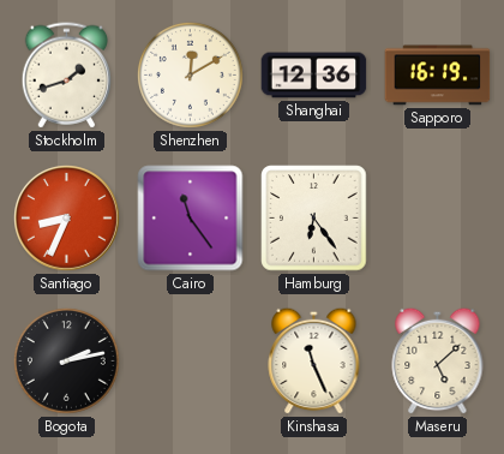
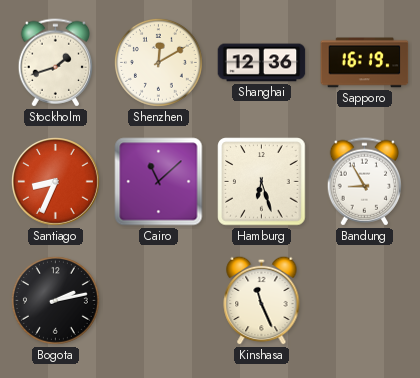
Cairo: 11:24 -> 11:08 (159, 182)
Hamburg: 6:24 -> 6:27 (262, 182)
Bandung: none -> 8:55 (364, 182)
Maseru: 5:08 -> none (438, 360)
